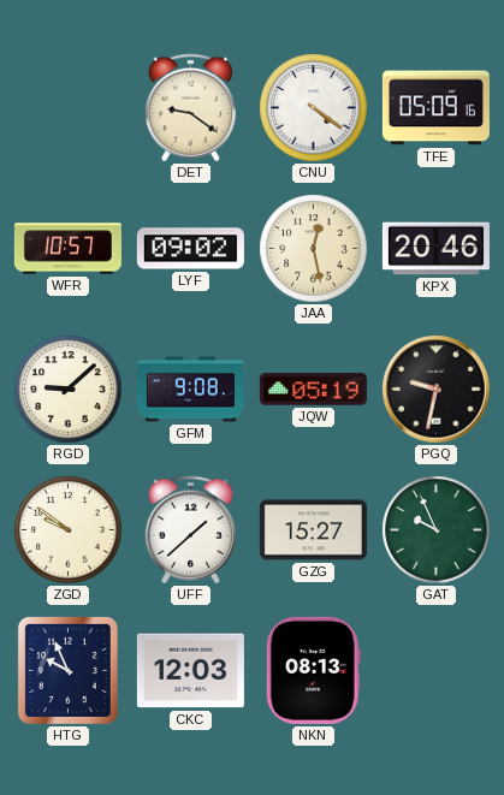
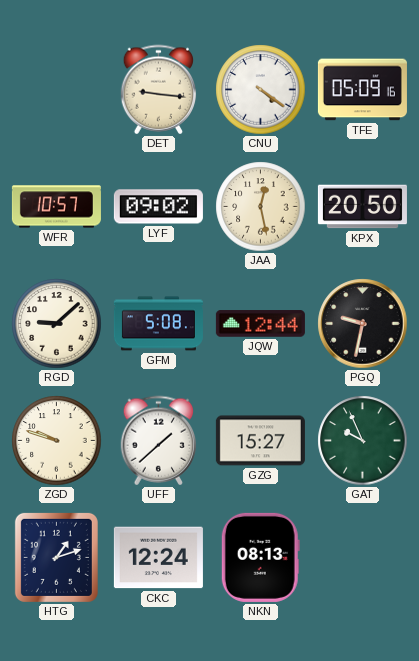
DET: 9:21 -> 9:16 (159, 90)
KPX: 20:46 -> 20:50 (362, 207)
GFM: 9:08 -> 5:08 (158, 324)
JQW: 05:19 -> 12:44 (260, 324)
ZGD: 9:51 -> 9:48 (57, 441)
HTG: 9:56 -> 1:12 (56, 557)
CKC: 12:03 -> 12:24 (158, 558)
